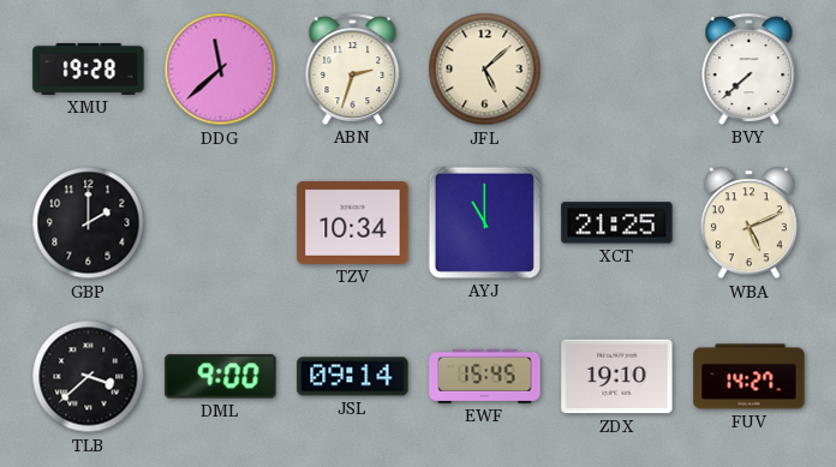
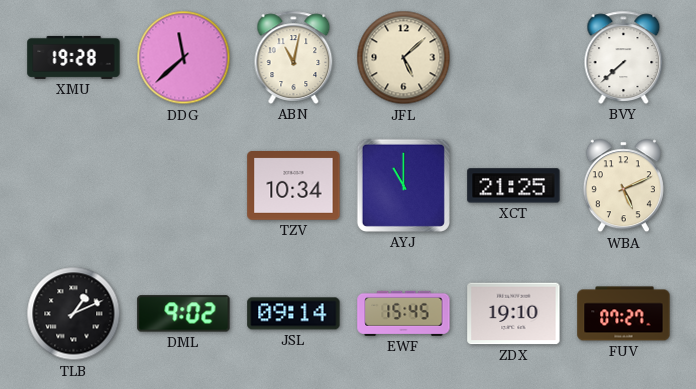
ABN: 2:33 -> 11:02 (294, 57)
GBP: 2:00 -> none (89, 223)
TLB: 3:38 -> 1:11 (74, 314)
DML: 9:00 -> 9:02 (184, 314)
FUV: 14:27 -> 07:27 (624, 314)
